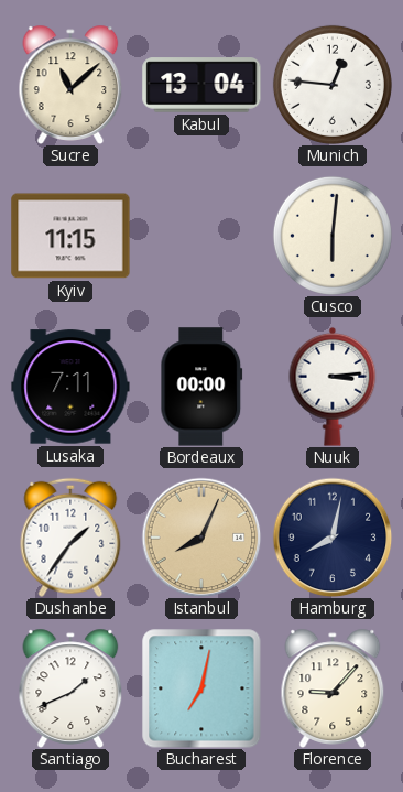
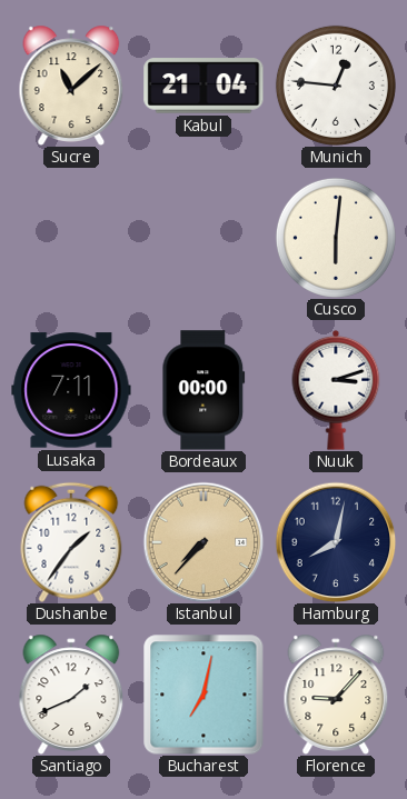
Kabul: 13:04 -> 21:04 (203, 86)
Kyiv: 11:15 -> none (70, 236)
Nuuk: 3:14 -> 3:12 (336, 390)
Istanbul: 8:04 -> 7:37 (203, 542)
